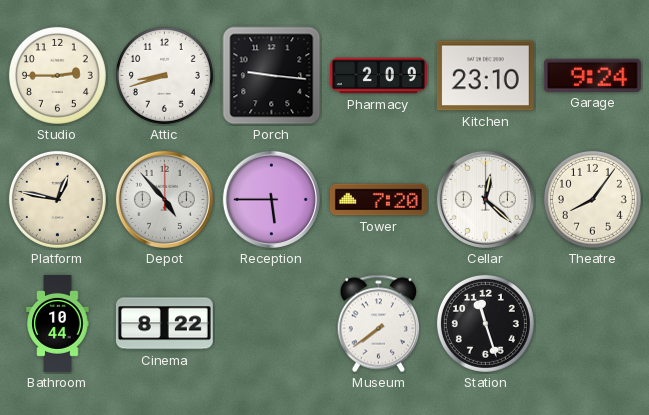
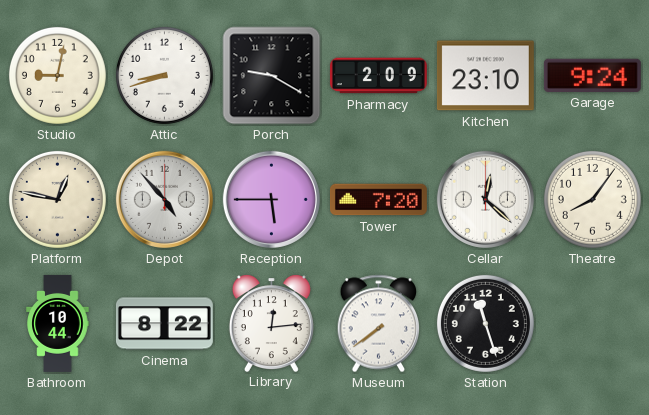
Studio: 2:45 -> 9:02 (57, 75)
Porch: 9:16 -> 9:20 (272, 76)
Library: none -> 12:14 (271, 323)
